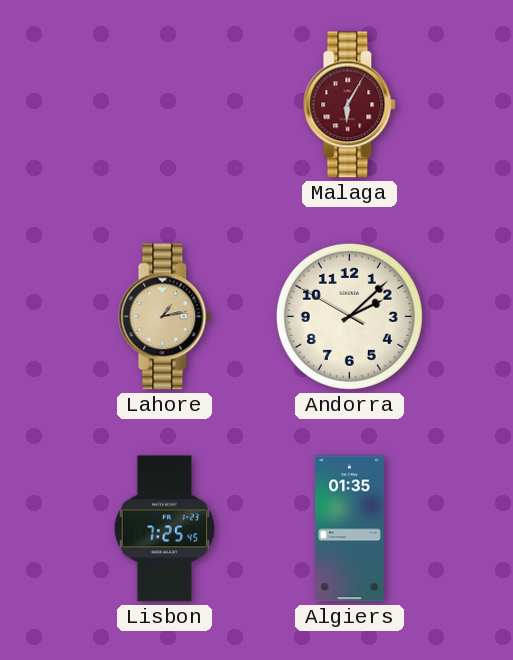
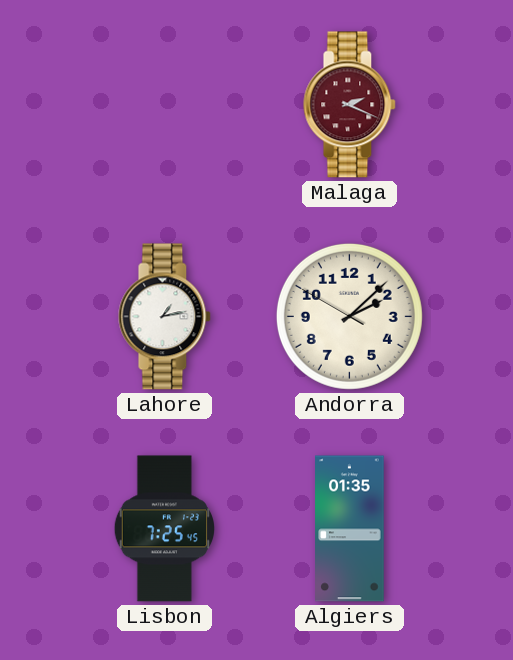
Malaga: 6:05 -> 2:19 (350, 105)
Lahore dial: champagne -> white (165, 317)
